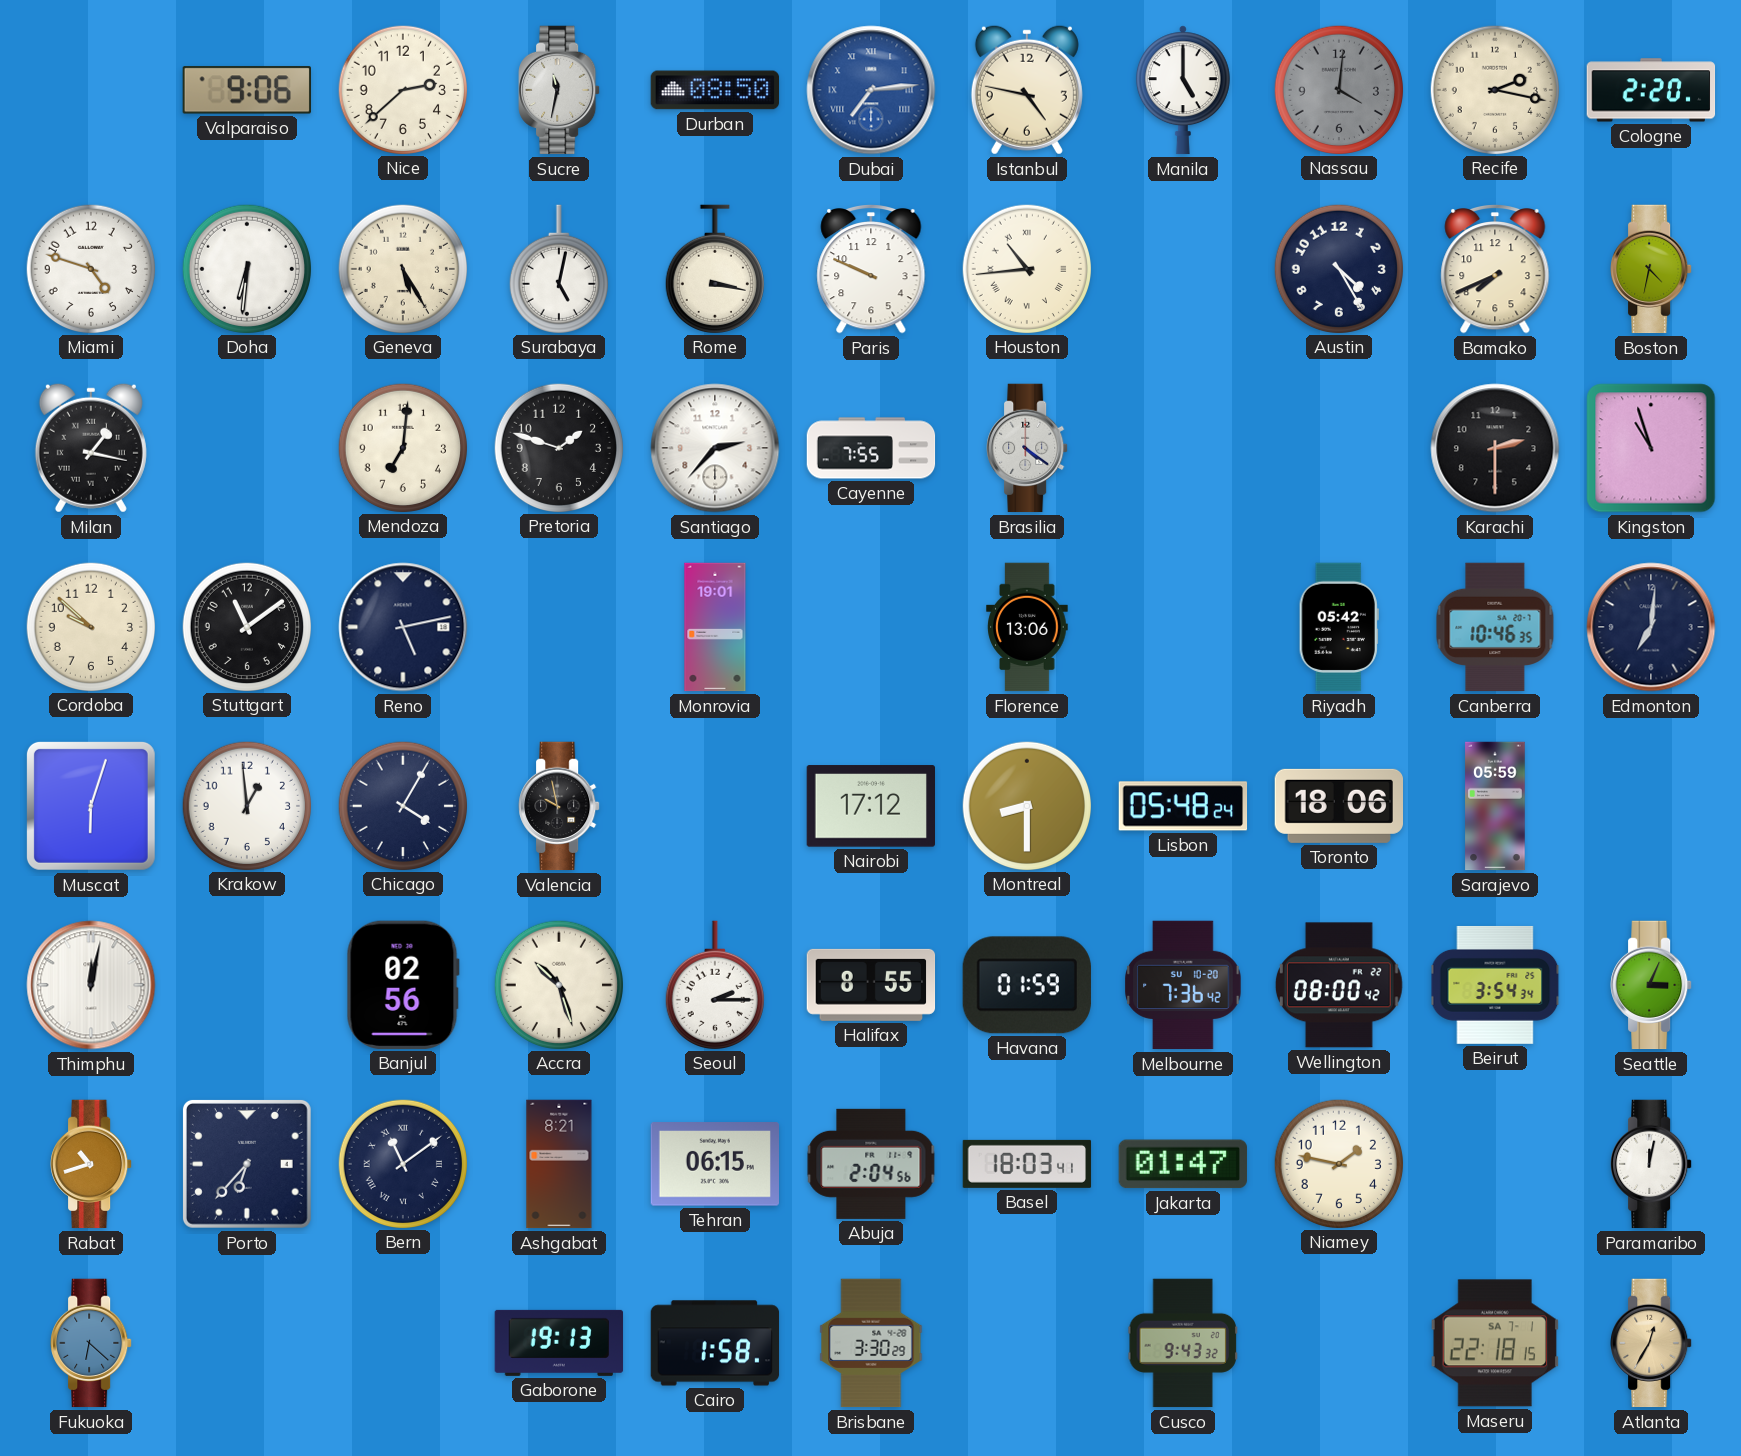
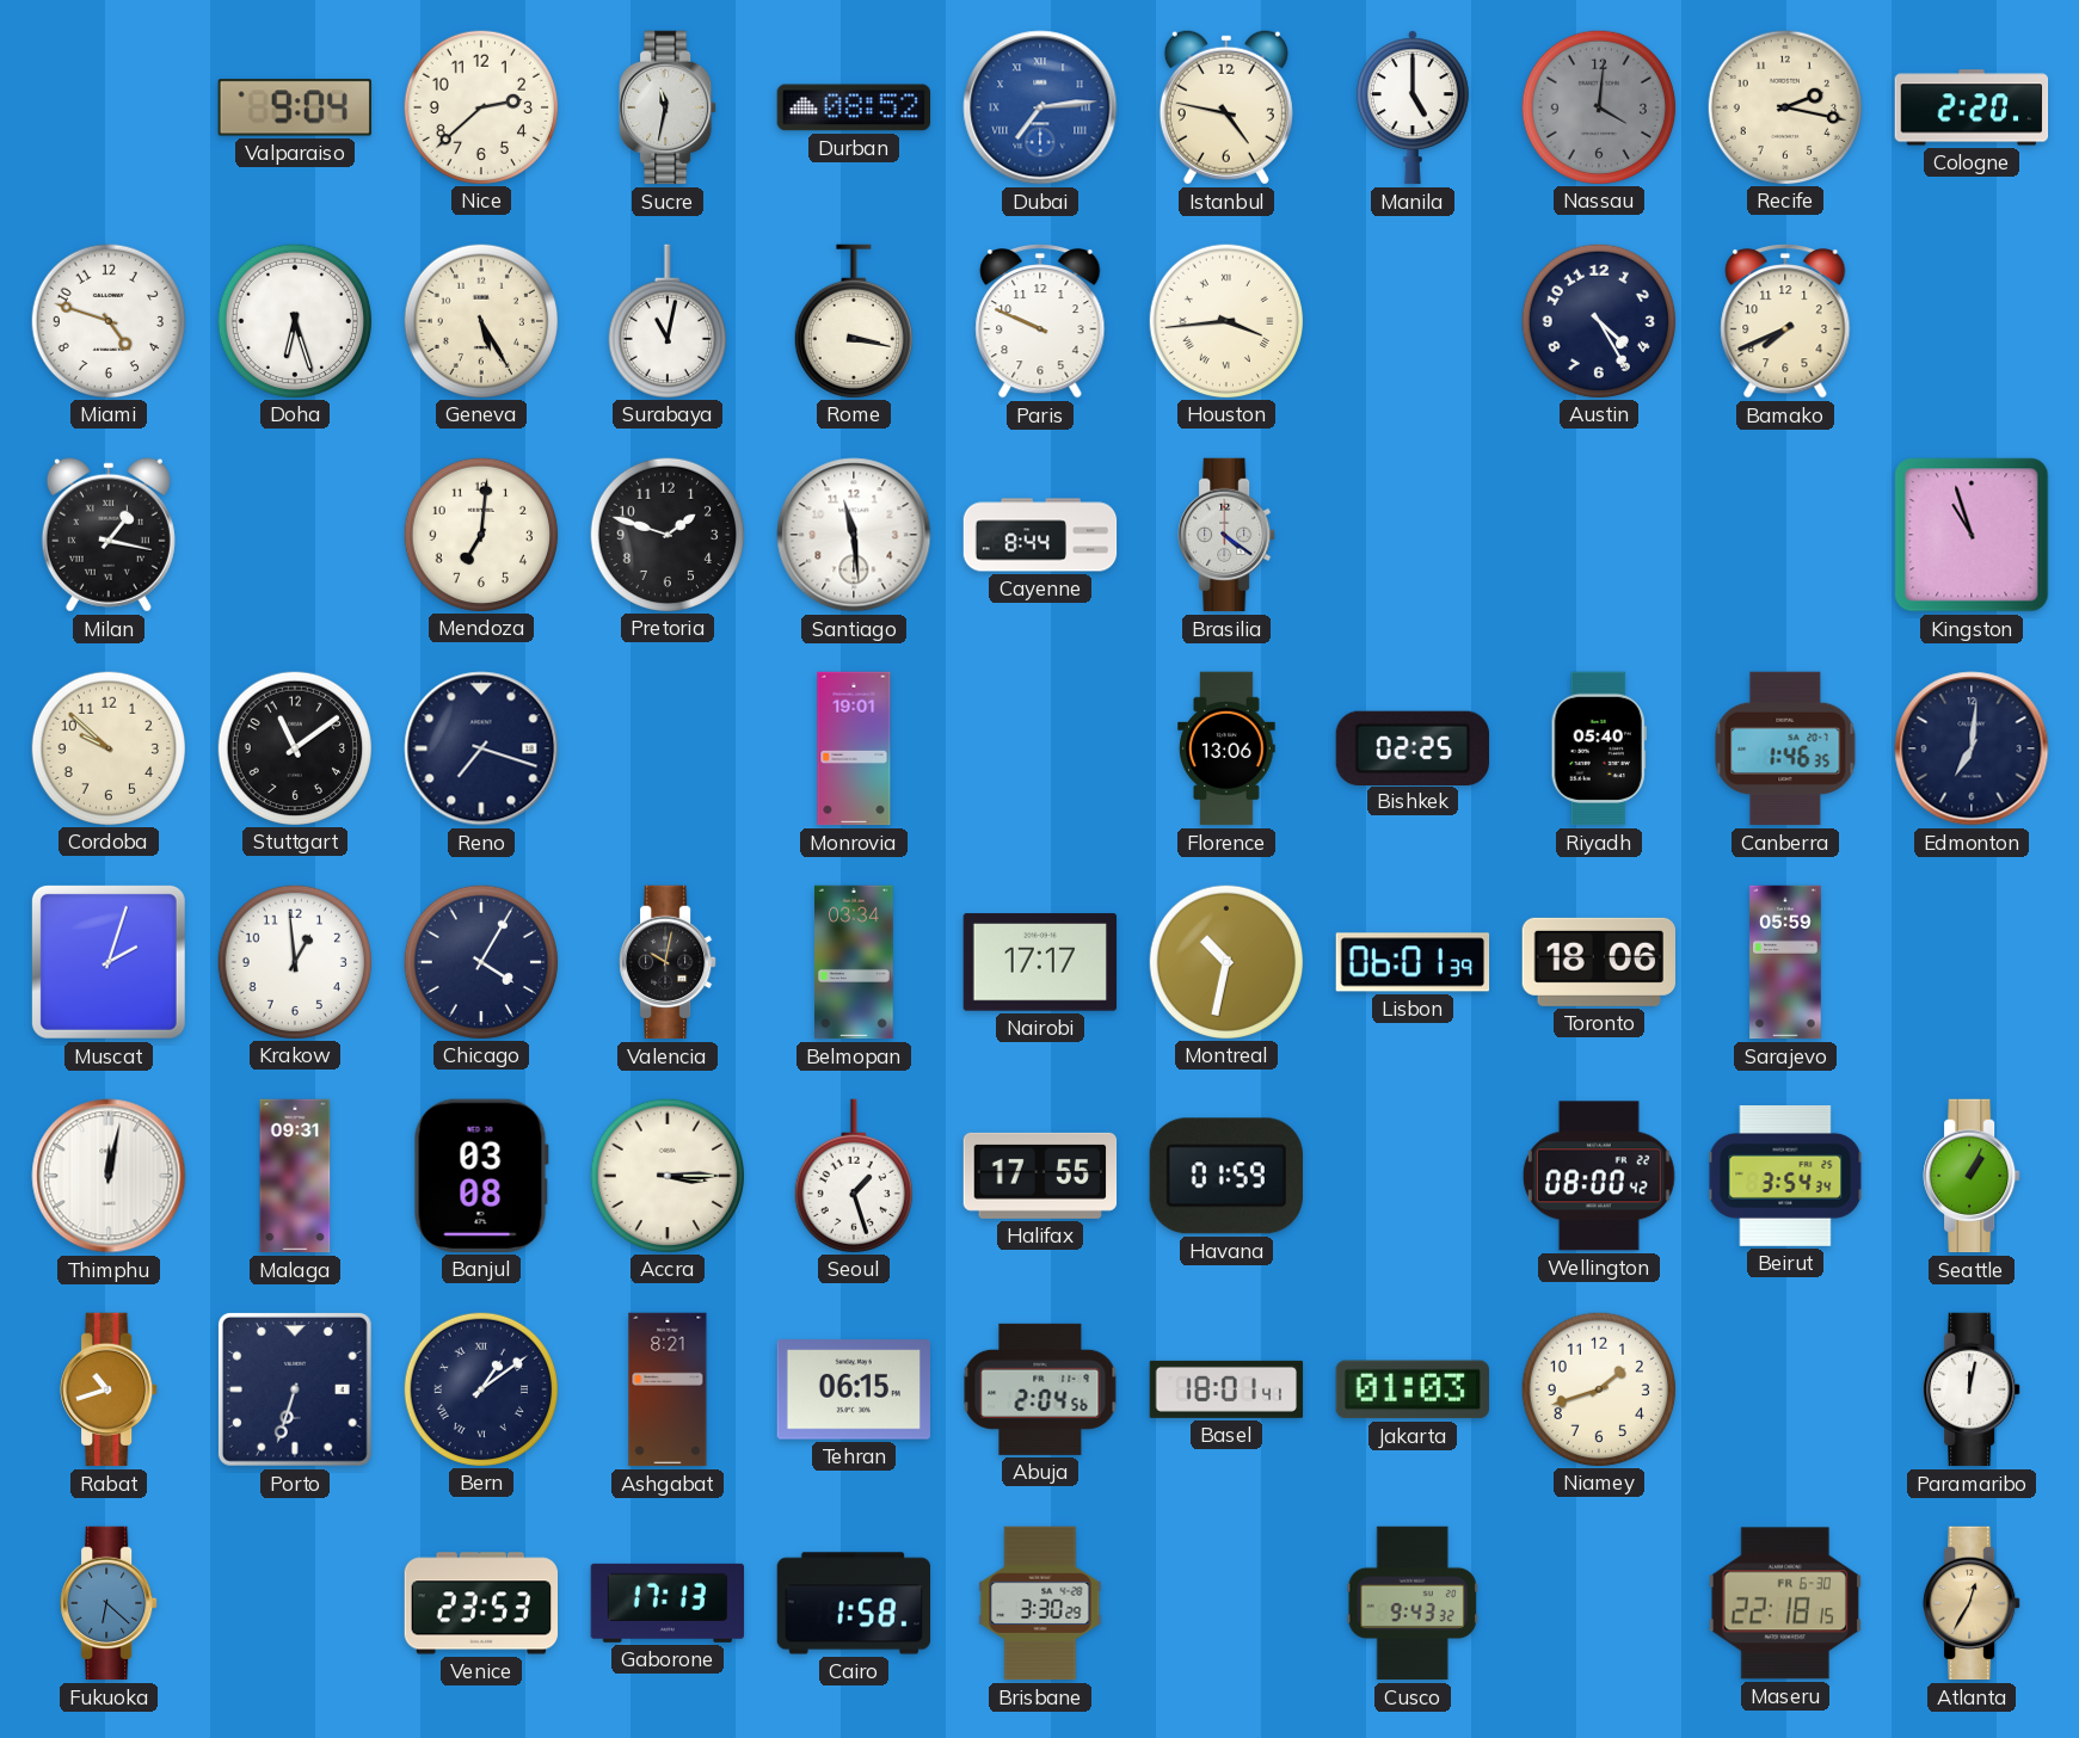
Valparaiso: 9:06 -> 9:04 (295, 107)
Durban: 08:50 -> 08:52 (854, 107)
Doha: 6:31 -> 6:27 (294, 320)
Surabaya: 5:02 -> 11:02 (668, 321)
Houston: 10:44 -> 3:44 (1225, 320)
Boston: 4:32 -> none (1651, 269)
Santiago: 2:37 -> 11:29 (854, 535)
Cayenne: 7:55 -> 8:44 (1040, 535)
Karachi: 2:30 -> none (1495, 448)
Reno: 5:13 -> 7:18 (481, 748)
Bishkek: none -> 02:25 (1411, 747)
Riyadh: 05:42 -> 05:40 (1599, 748)
Canberra: 10:46 -> 1:46 (1785, 748)
Muscat: 6:03 -> 2:03 (109, 962)
Valencia: 9:58 -> 10:02 (668, 962)
Belmopan: none -> 03:34 (855, 962)
Nairobi: 17:12 -> 17:17 (1039, 962)
Montreal: 8:30 -> 10:32 (1225, 961)
Lisbon: 05:48 -> 06:01 (1413, 962)
Malaga: none -> 09:31 (295, 1176)
Banjul: 02:56 -> 03:08 (481, 1176)
Accra: 10:27 -> 3:15 (666, 1175)
Seoul: 2:15 -> 1:27 (854, 1176)
Halifax: 8:55 -> 17:55 (1040, 1176)
Melbourne: 7:36 -> none (1183, 985)
Seattle: 3:04 -> 1:04 (1972, 1176)
Porto: 6:37 -> 6:33 (295, 1389)
Bern: 11:09 -> 1:09 (480, 1388)
Basel: 18:03 -> 18:01 (1226, 1389)
Jakarta: 01:47 -> 01:03 (1413, 1389)
Niamey: 1:47 -> 1:42 (1598, 1388)
Venice: none -> 23:53 (481, 1603)
Gaborone: 19:13 -> 17:13 (668, 1603)
Maseru date: SA 7-1 -> FR 6-30 (1785, 1603)
